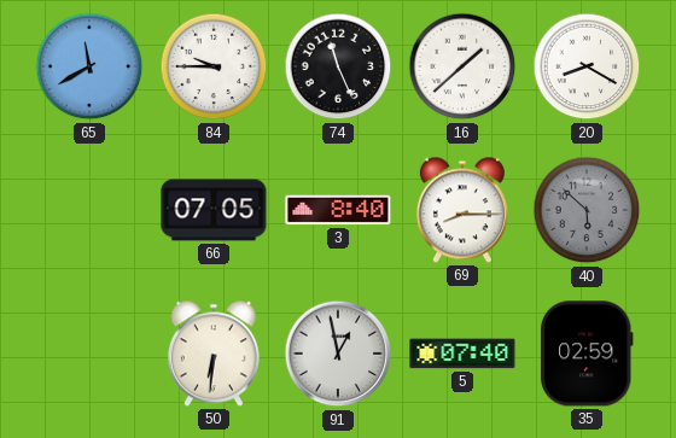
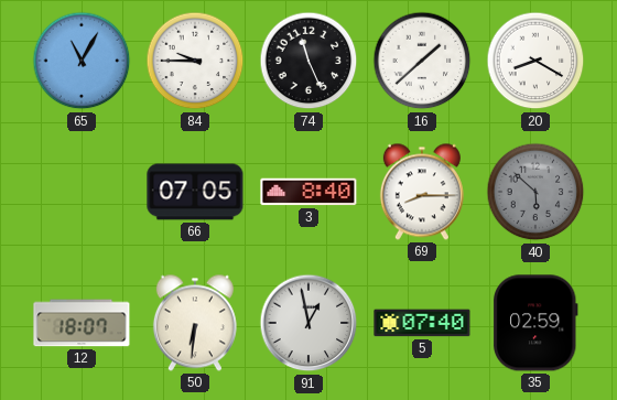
65: 11:40 -> 11:05 (82, 61)
12: none -> 18:07 (82, 323)
